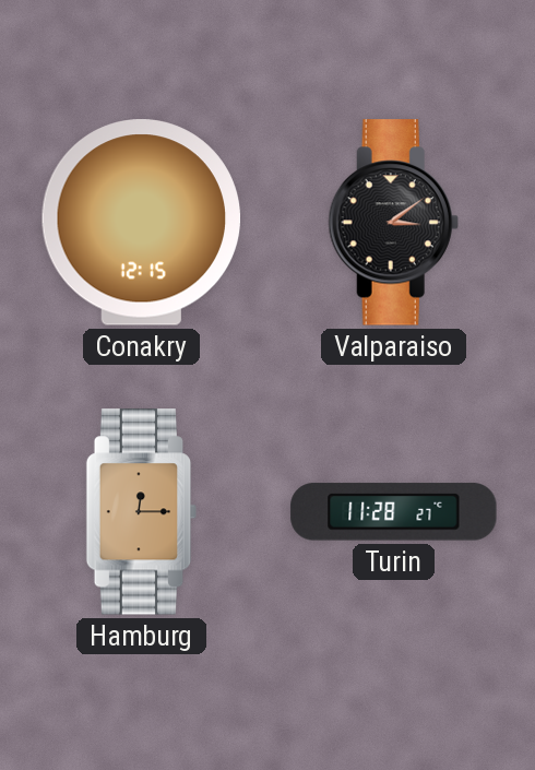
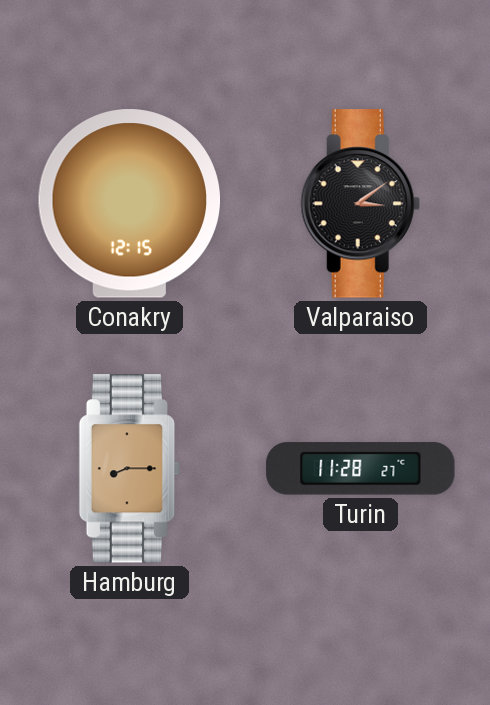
Hamburg: 12:15 -> 8:15 (130, 469)
